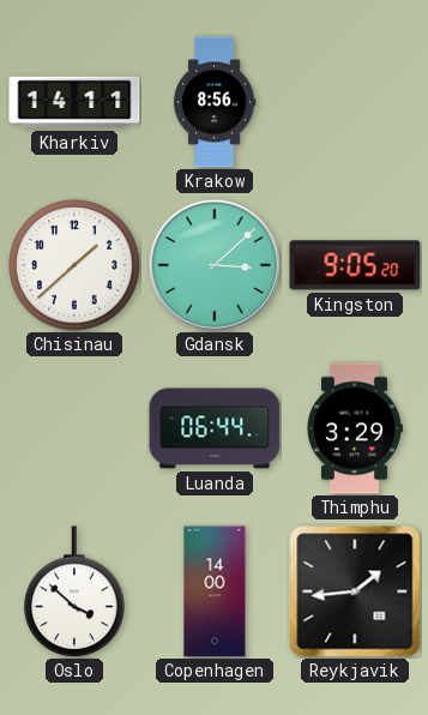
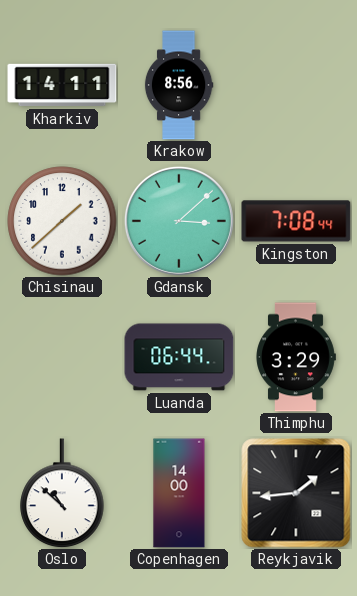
Kingston: 9:05 -> 7:08 (296, 221)
Oslo: 3:52 -> 10:52 (62, 493)
